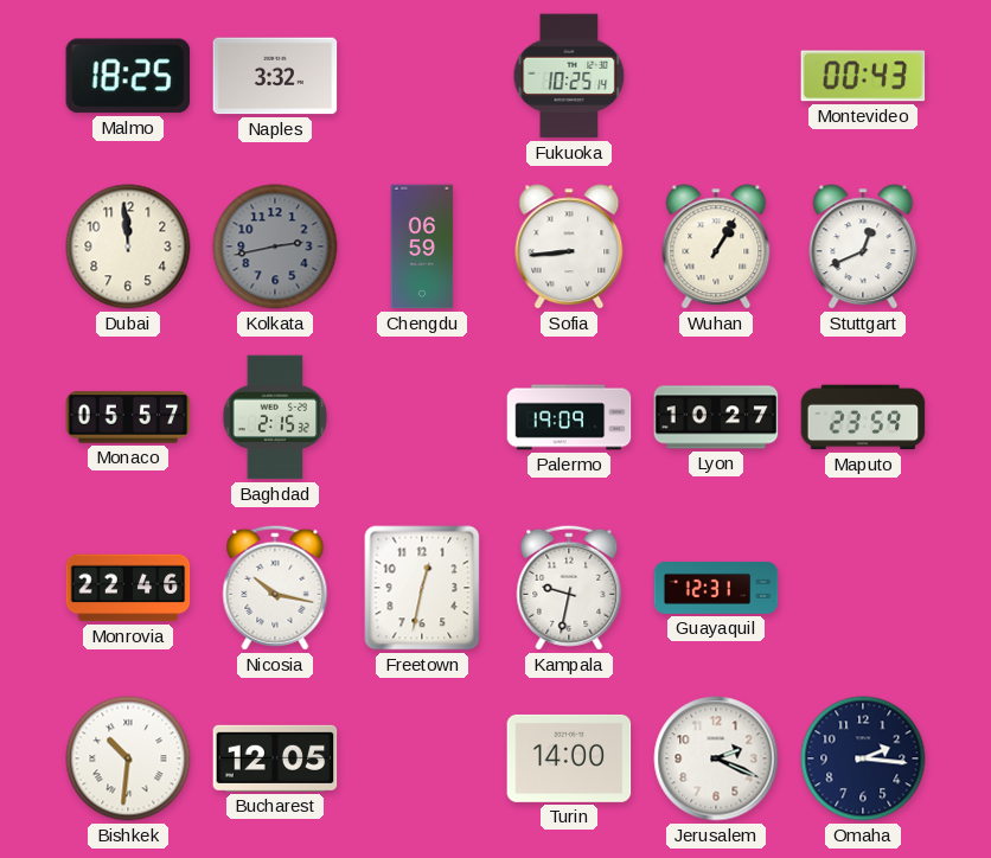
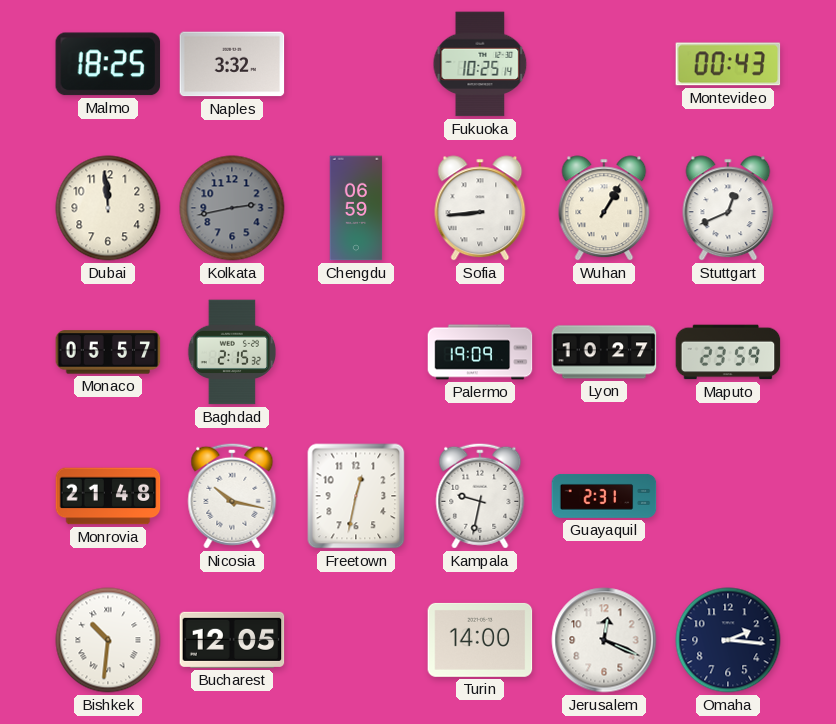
Monrovia: 22:46 -> 21:48 (108, 496)
Guayaquil: 12:31 -> 2:31 (604, 496)
Jerusalem: 2:19 -> 12:19 (604, 640)
